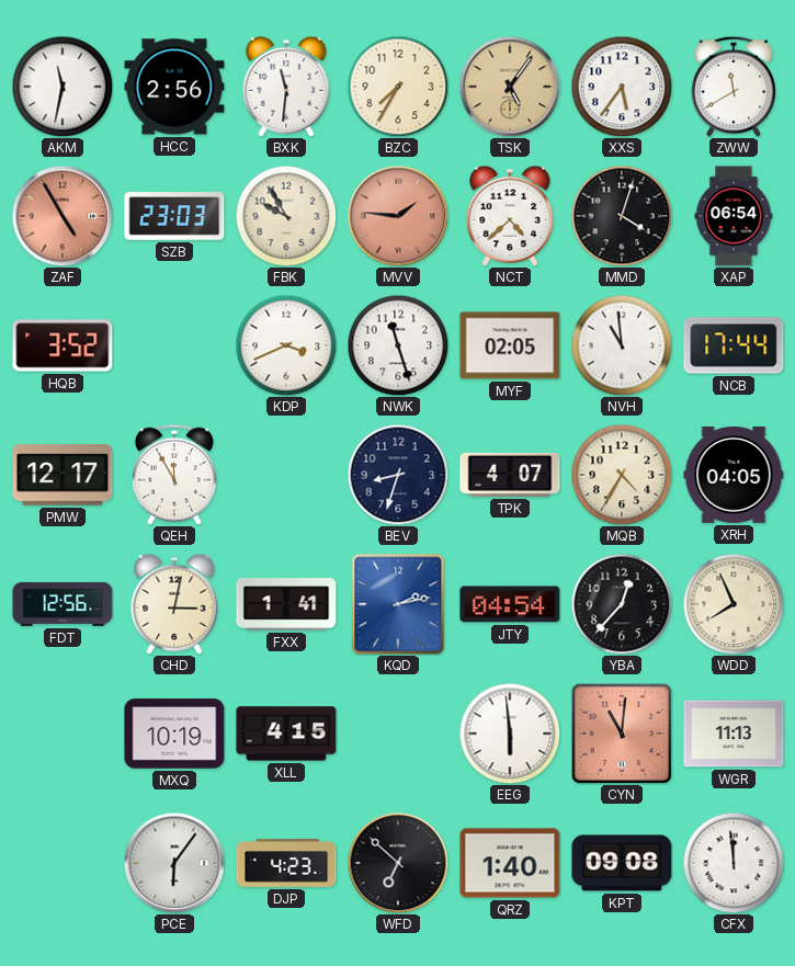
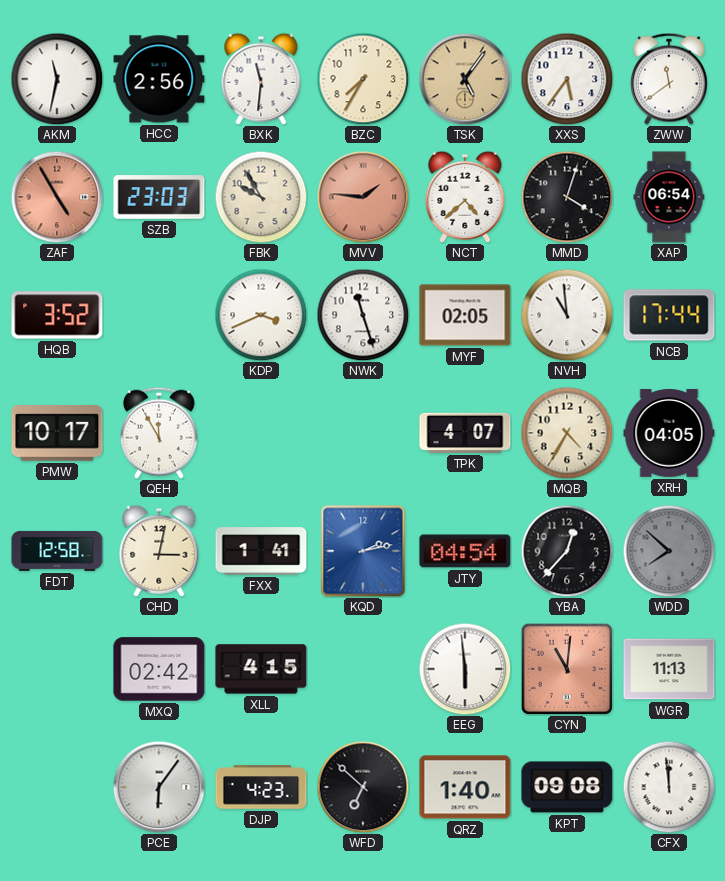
ZWW: 11:40 -> 11:39 (669, 79)
PMW: 12:17 -> 10:17 (57, 433)
BEV: 8:33 -> none (398, 475)
FDT: 12:56 -> 12:58 (57, 551)
WDD: 7:56 -> 7:52 (669, 551)
WDD dial: cream -> grey (669, 551)
MXQ: 10:19 -> 02:42 (159, 669)
